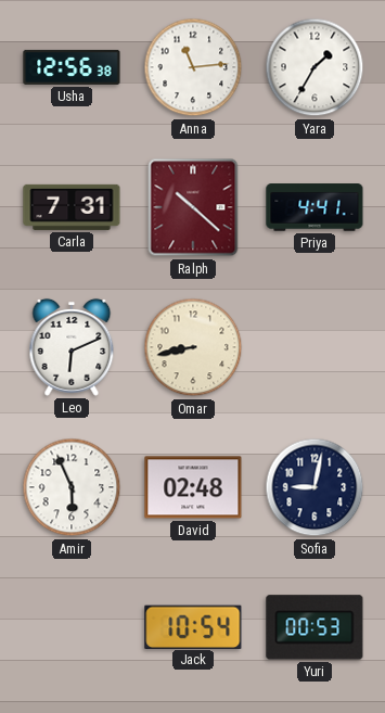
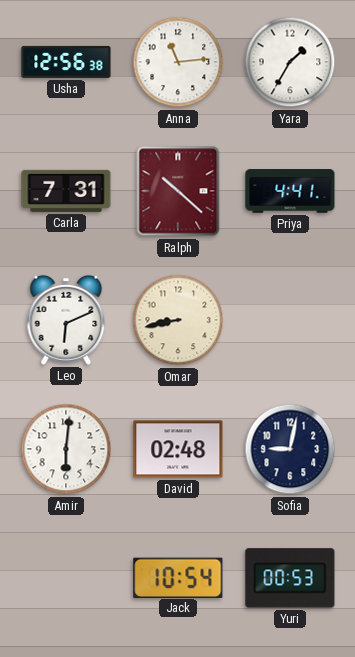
Amir: 5:56 -> 6:01 (66, 449)
